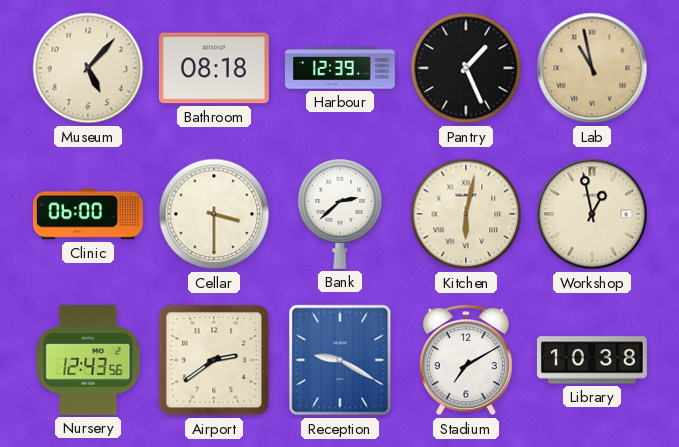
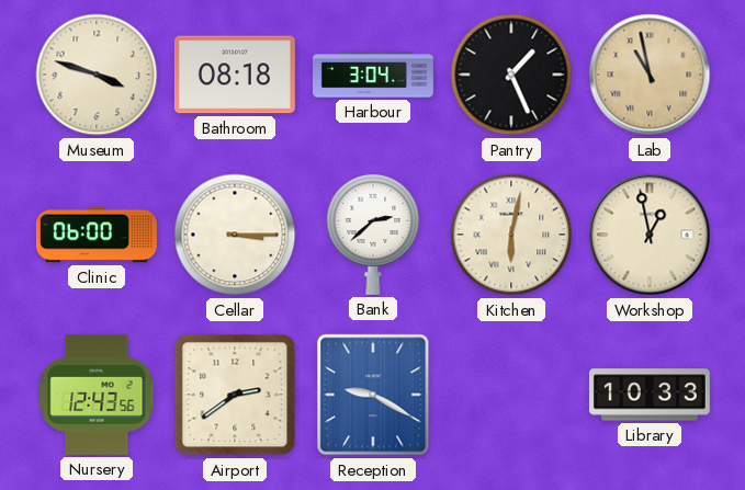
Museum: 5:07 -> 3:48 (97, 75)
Harbour: 12:39 -> 3:04 (374, 75)
Cellar: 3:30 -> 3:15 (235, 235)
Stadium: 7:10 -> none (466, 360)
Library: 10:38 -> 10:33 (650, 395)
